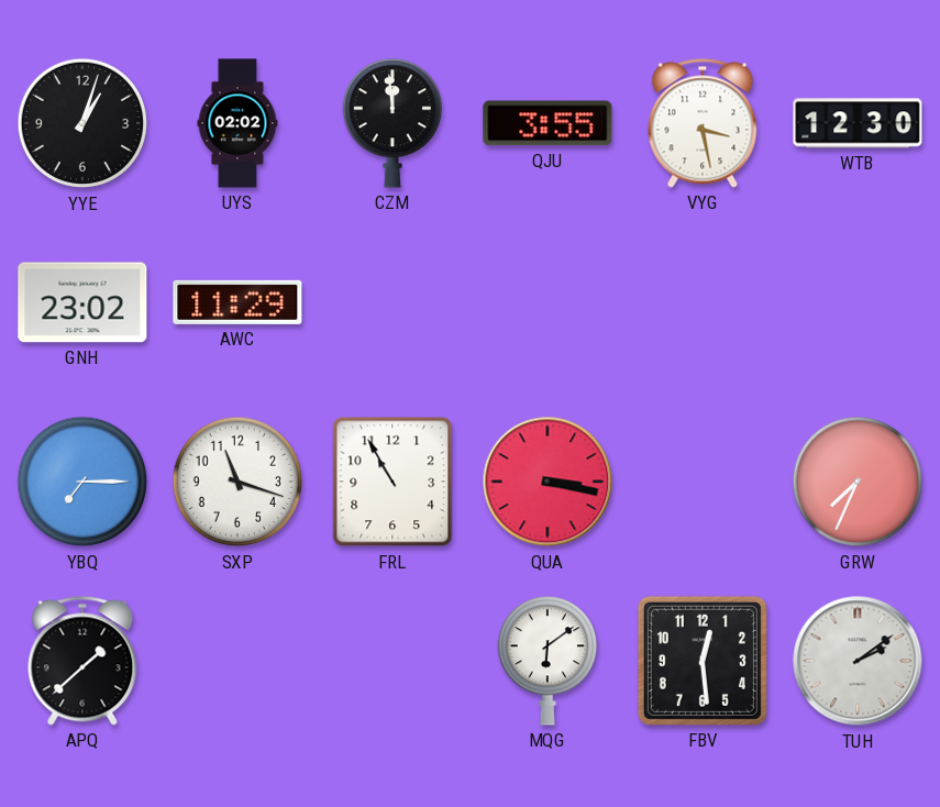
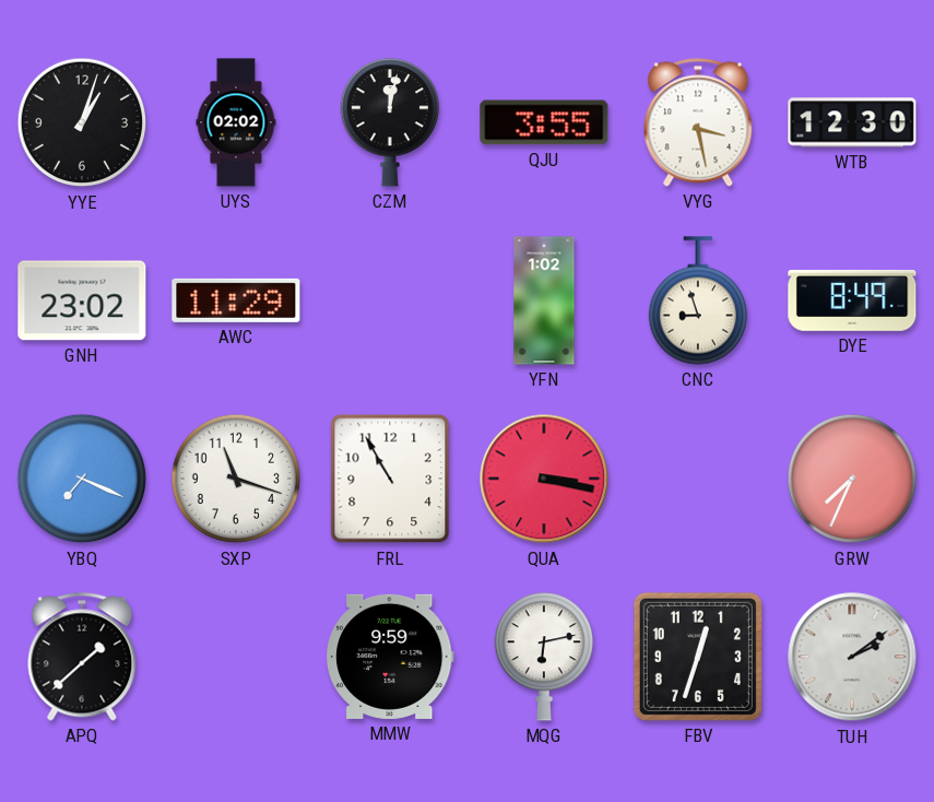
CZM: 11:59 -> 12:02 (389, 122)
YFN: none -> 1:02 (544, 300)
CNC: none -> 8:57 (697, 300)
DYE: none -> 8:49 (852, 300)
YBQ: 7:15 -> 7:19 (82, 479)
MMW: none -> 9:59 (390, 657)
MQG: 6:09 -> 6:13 (543, 657)
FBV: 12:29 -> 12:33 (698, 657)
